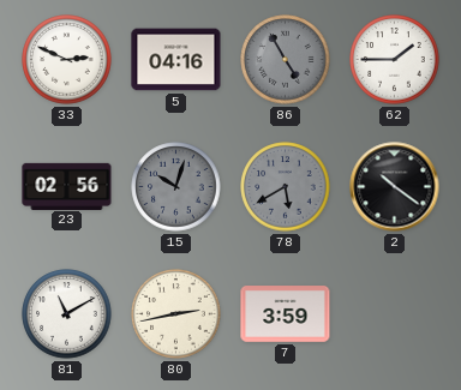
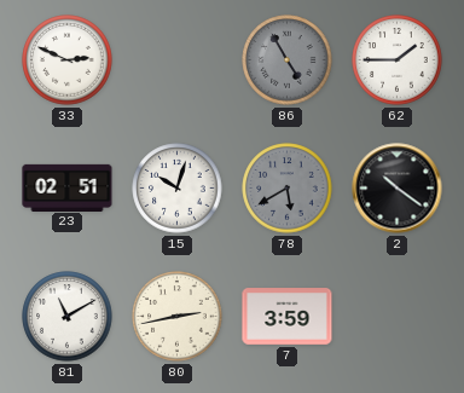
5: 04:16 -> none (176, 60)
23: 02:56 -> 02:51 (68, 187)
15 dial: grey -> white (178, 189)
